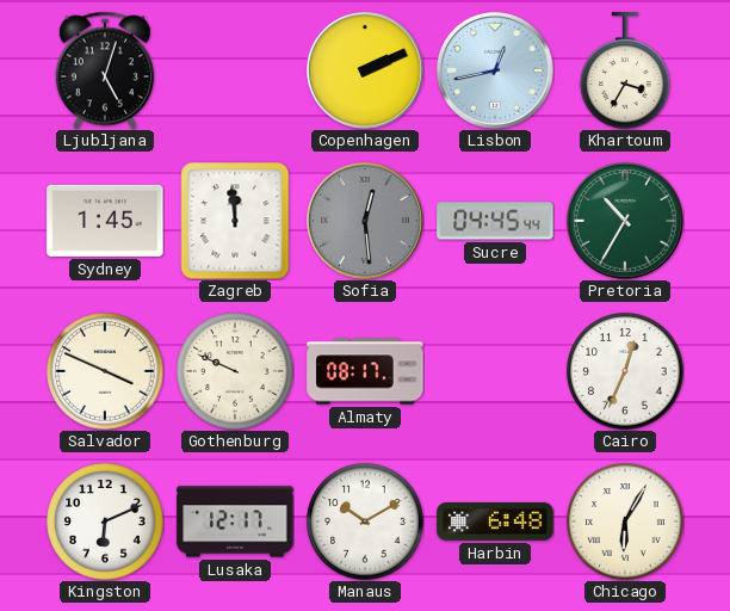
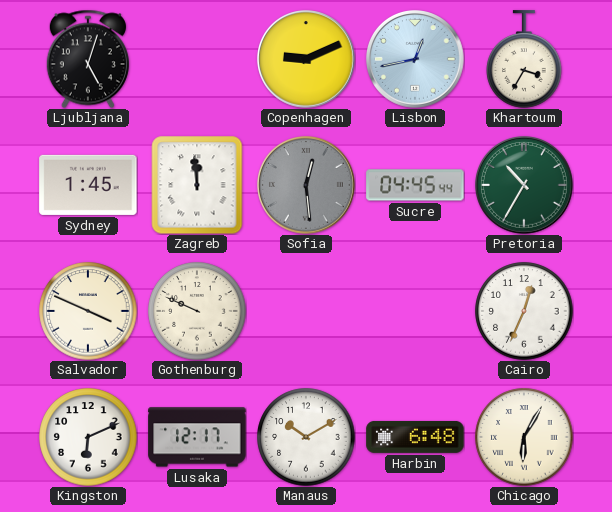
Copenhagen: 2:11 -> 9:11 (307, 60)
Almaty: 08:17 -> none (365, 371)
